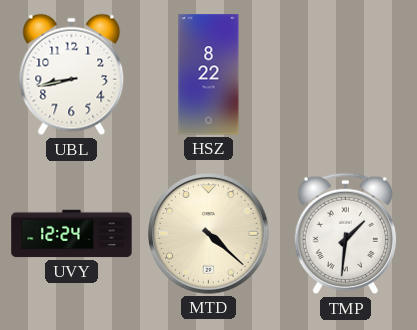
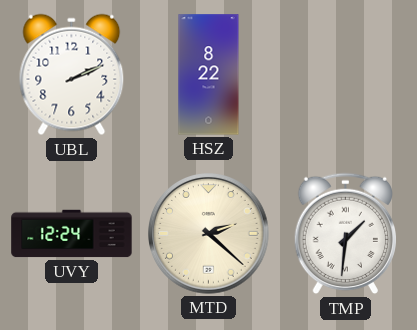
UBL: 8:43 -> 2:11 (72, 75)
MTD: 4:22 -> 2:22 (209, 234)
